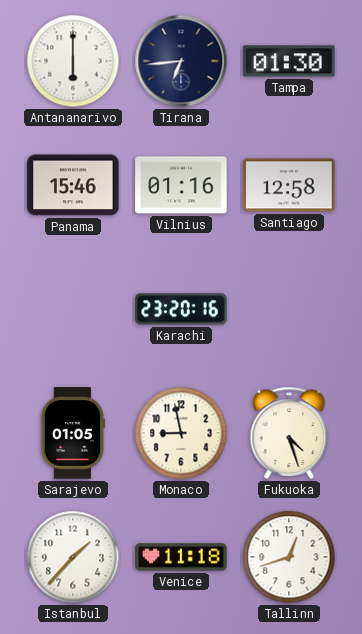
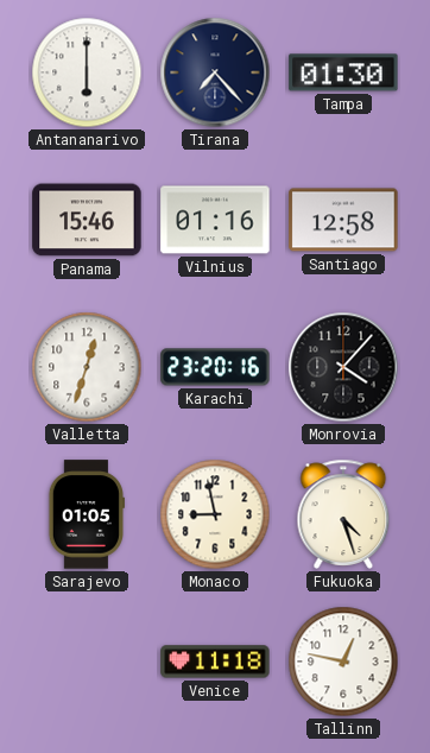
Tirana: 6:44 -> 7:23 (215, 72)
Valletta: none -> 12:33 (87, 367)
Monrovia: none -> 4:07 (343, 367)
Istanbul: 1:37 -> none (73, 557)
Tallinn: 12:42 -> 12:47 (343, 662)
